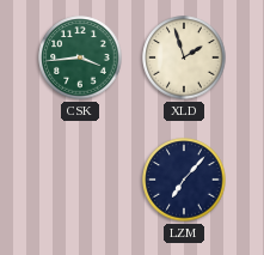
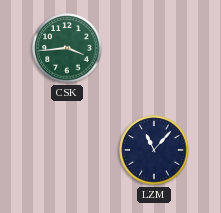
XLD: 1:57 -> none (184, 57)
LZM: 7:07 -> 11:07 (154, 150)
